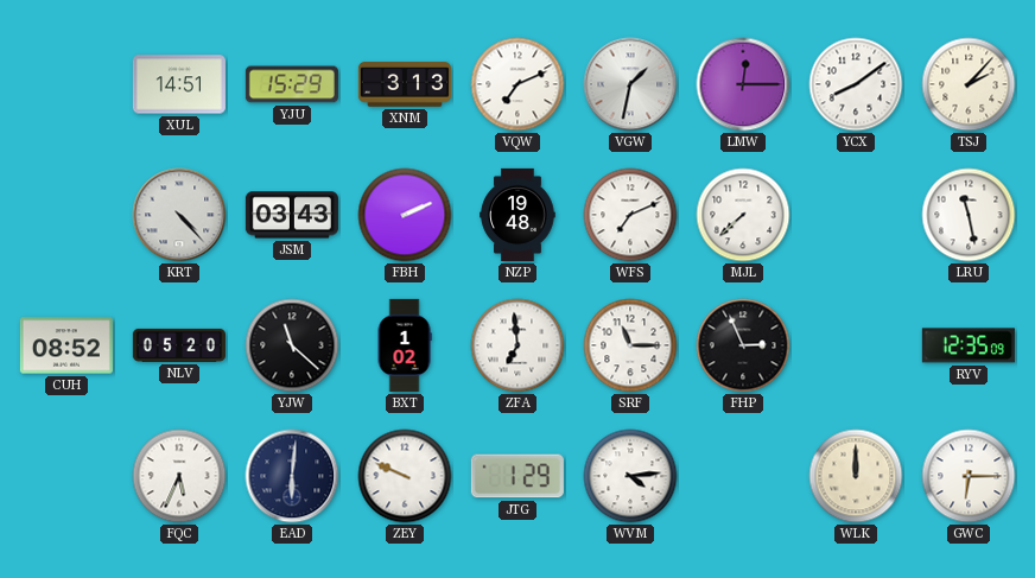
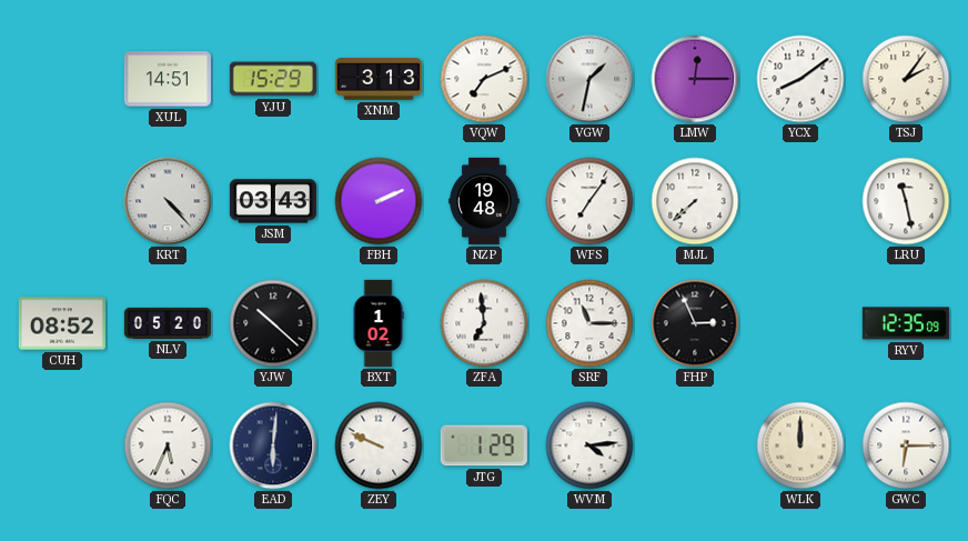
TSJ: 2:07 -> 2:06 (906, 79)
WFS: 7:11 -> 7:06 (589, 201)
YJW: 11:22 -> 10:22 (273, 323)
